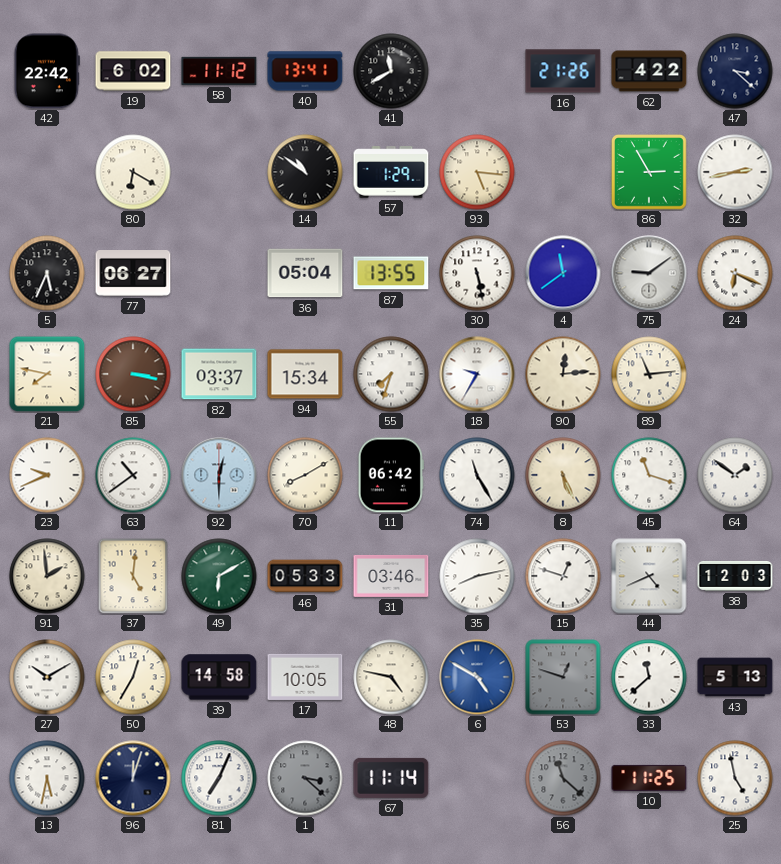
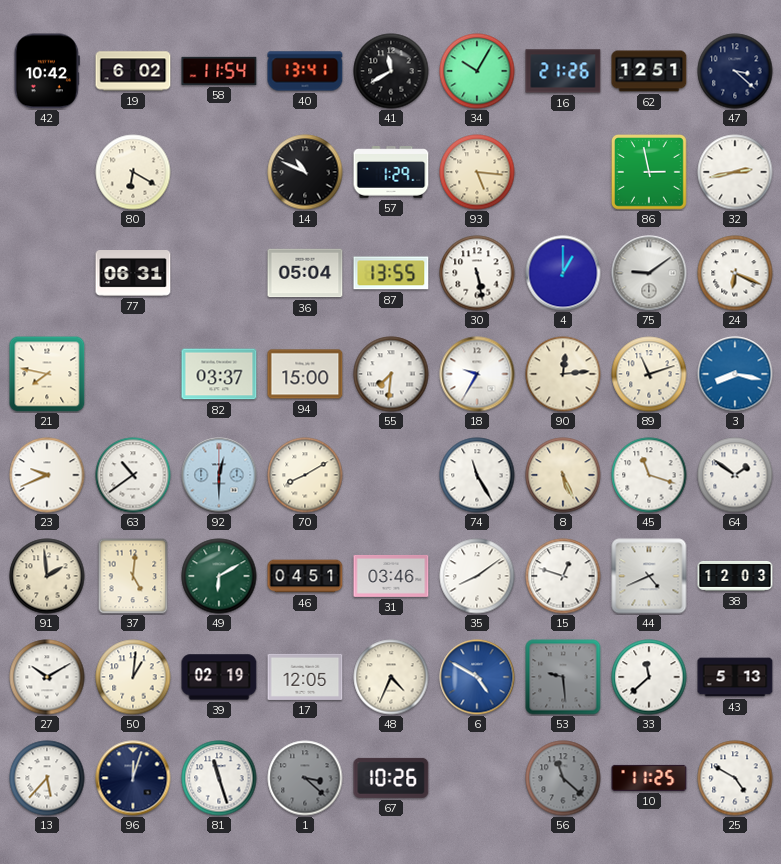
42: 22:42 -> 10:42 (47, 71)
58: 11:12 -> 11:54 (219, 71)
34: none -> 10:05 (477, 71)
62: 4:22 -> 12:51 (649, 71)
14: 10:51 -> 10:49 (305, 172)
86: 2:55 -> 2:58 (650, 173)
5: 5:34 -> none (47, 273)
77: 06:27 -> 06:31 (133, 274)
4: 11:39 -> 1:00 (563, 273)
85: 3:17 -> none (133, 374)
94: 15:34 -> 15:00 (305, 374)
55: 7:33 -> 7:31 (391, 374)
89: 11:14 -> 11:12 (649, 374)
3: none -> 8:17 (735, 374)
11: 06:42 -> none (391, 475)
46: 05:33 -> 04:51 (305, 576)
35: 8:13 -> 8:09 (477, 576)
50: 12:35 -> 1:01 (133, 677)
39: 14:58 -> 02:19 (219, 677)
17: 10:05 -> 12:05 (305, 677)
48: 4:47 -> 4:34 (391, 677)
53: 12:48 -> 9:29 (563, 677)
13: 5:32 -> 5:37 (47, 778)
81: 7:04 -> 11:27 (219, 778)
67: 11:14 -> 10:26 (391, 778)
25: 4:58 -> 4:50 (735, 778)
